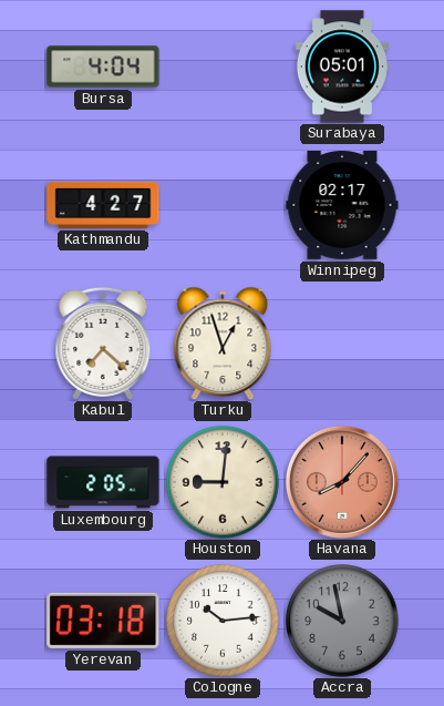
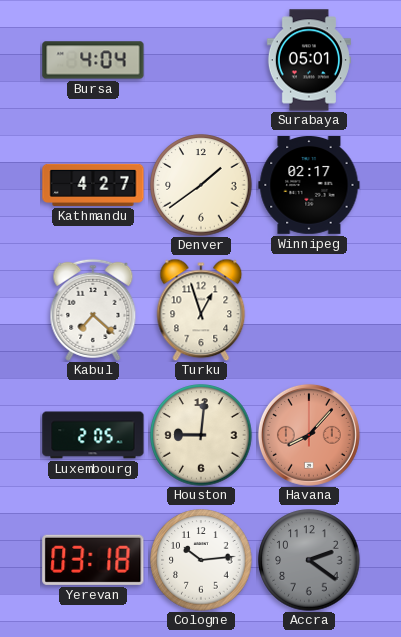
Denver: none -> 1:39 (201, 185)
Accra: 9:58 -> 2:21 (309, 560)
